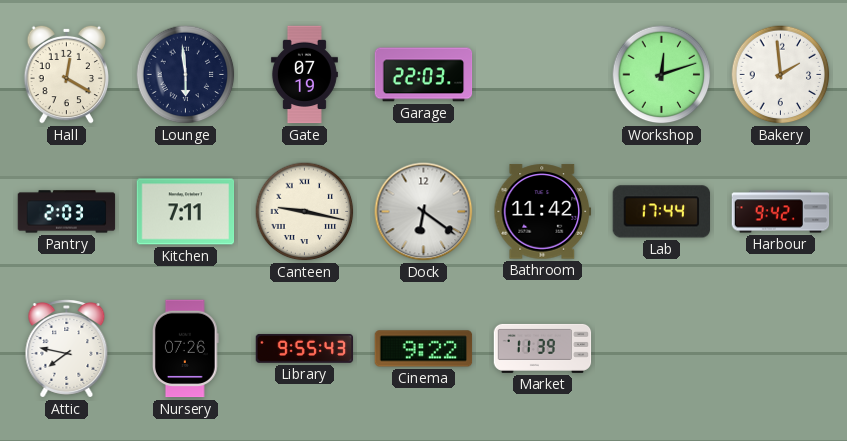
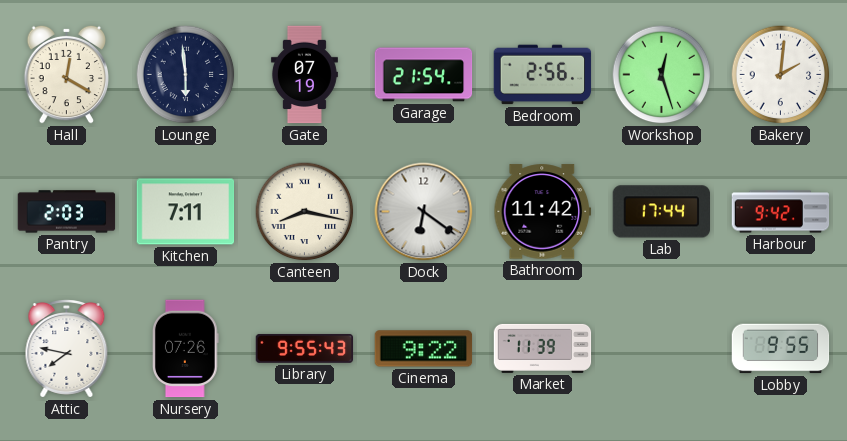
Garage: 22:03 -> 21:54 (424, 75)
Bedroom: none -> 2:56 (543, 75)
Workshop: 12:12 -> 12:27 (662, 75)
Bakery: 1:59 -> 2:01 (781, 75)
Canteen: 9:17 -> 8:17 (305, 212)
Lobby: none -> 9:55 (781, 349)
